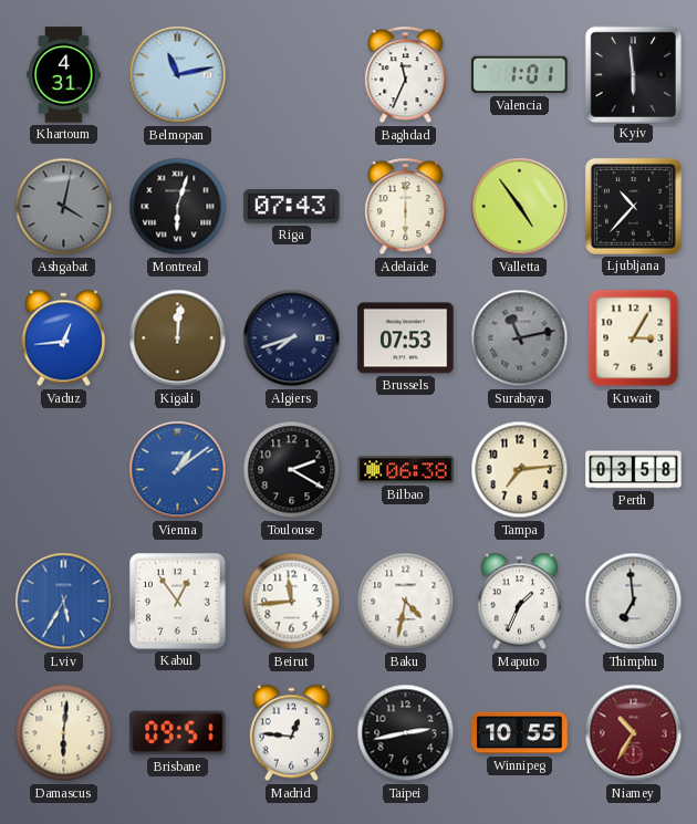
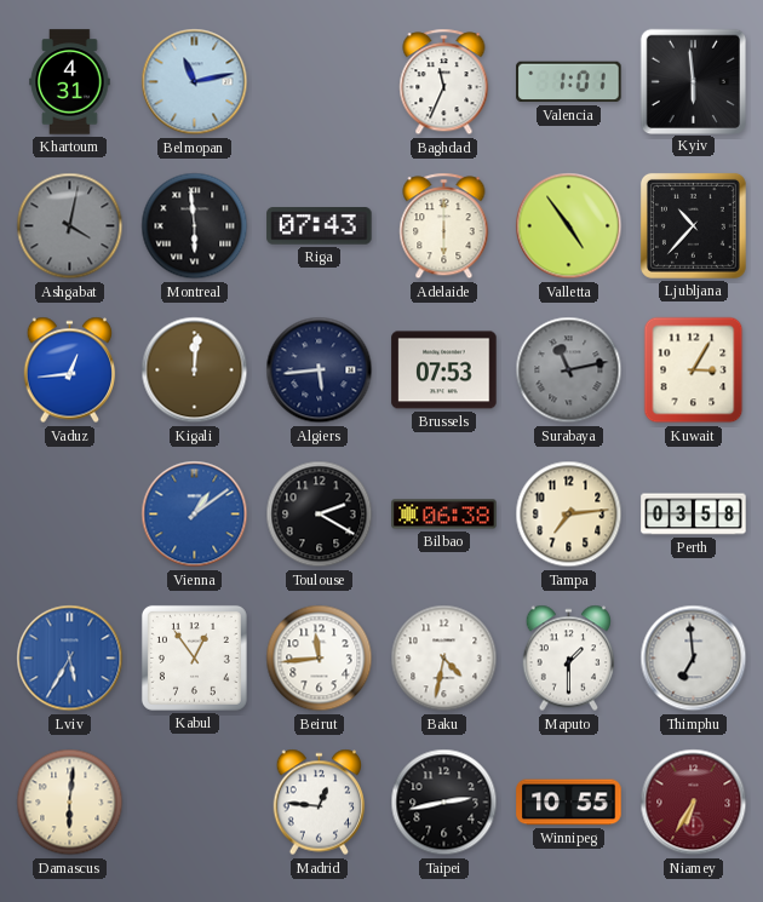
Montreal: 6:03 -> 5:59 (195, 226)
Algiers: 7:42 -> 5:44 (320, 370)
Maputo: 1:34 -> 1:30 (569, 659)
Brisbane: 09:51 -> none (178, 733)
Niamey: 10:35 -> 6:35 (694, 803)
